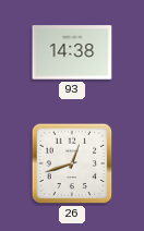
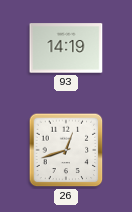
93: 14:38 -> 14:19 (66, 48)
